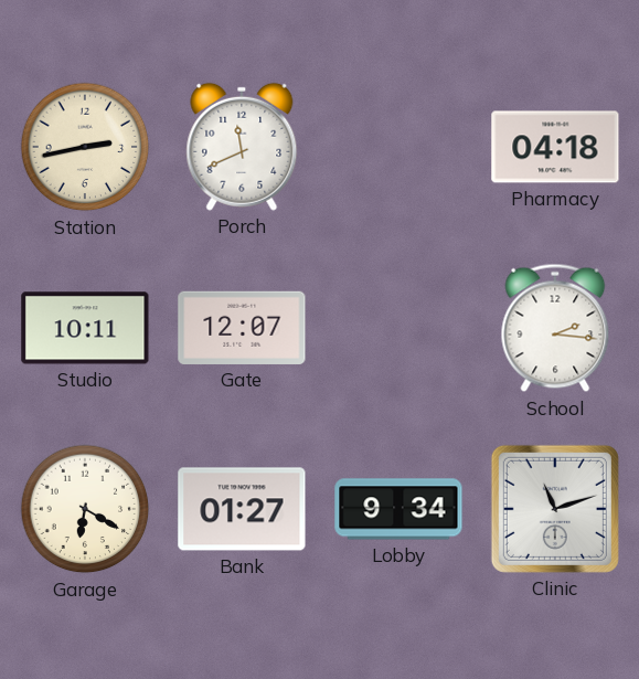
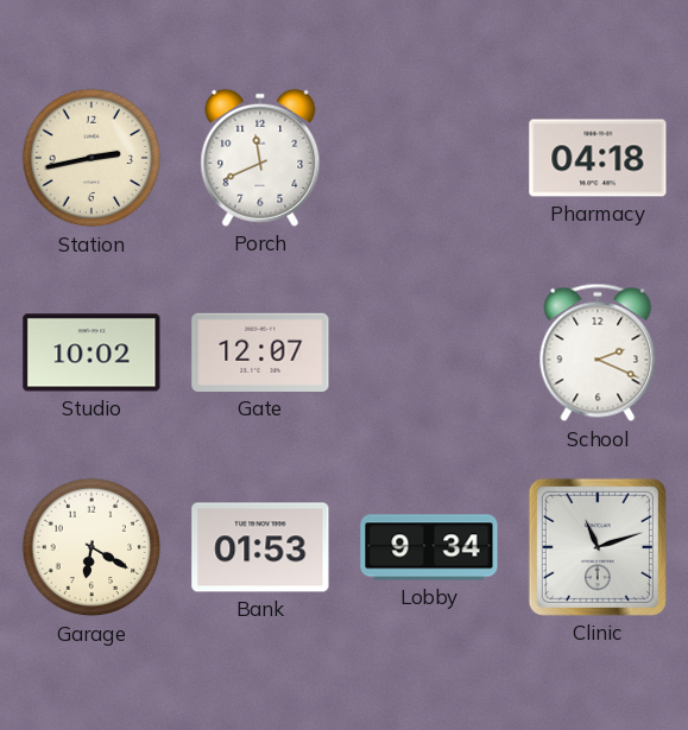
Studio: 10:11 -> 10:02 (91, 353)
School: 2:16 -> 2:19 (598, 353)
Bank: 01:27 -> 01:53 (260, 547)
